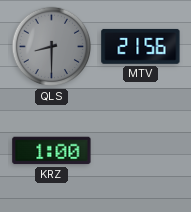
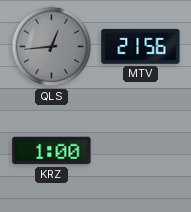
QLS: 8:30 -> 12:44 (52, 47)
